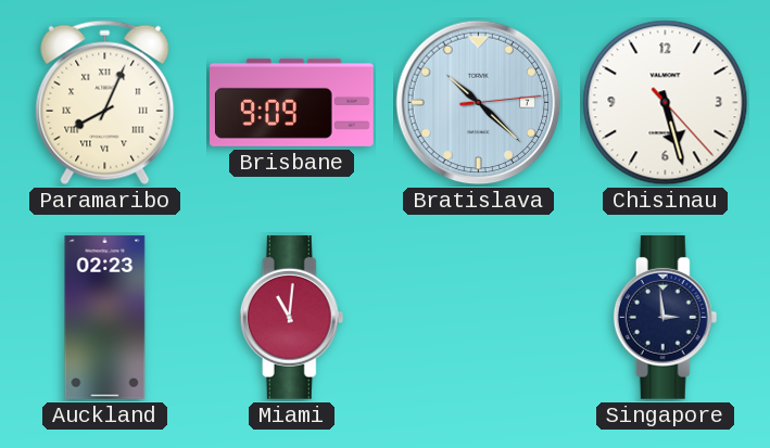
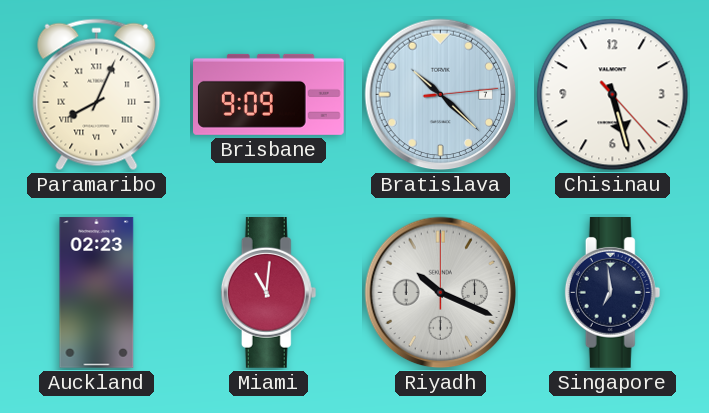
Riyadh: none -> 10:19 (441, 293)
Singapore: 2:59 -> 6:59 (613, 293)
